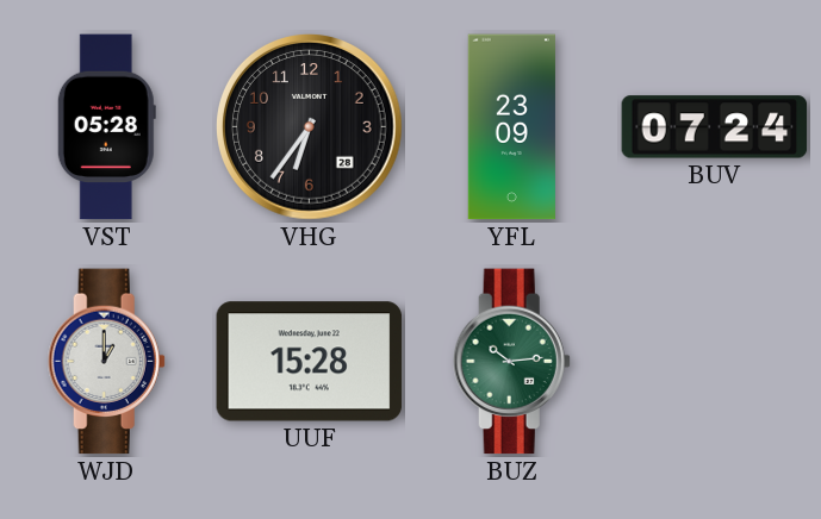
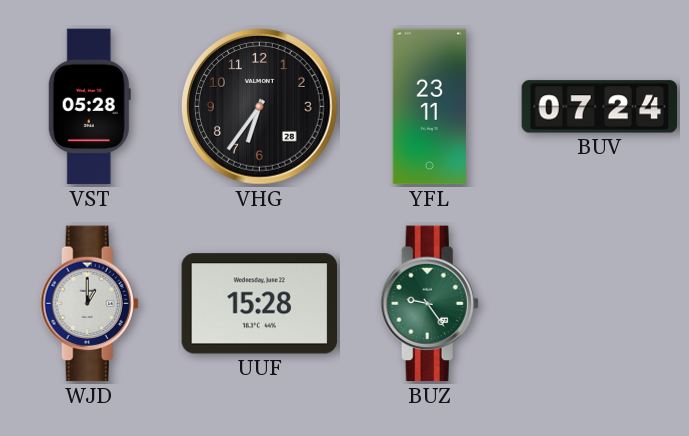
YFL: 23:09 -> 23:11 (429, 107)
BUZ: 10:14 -> 9:24 (429, 304)
